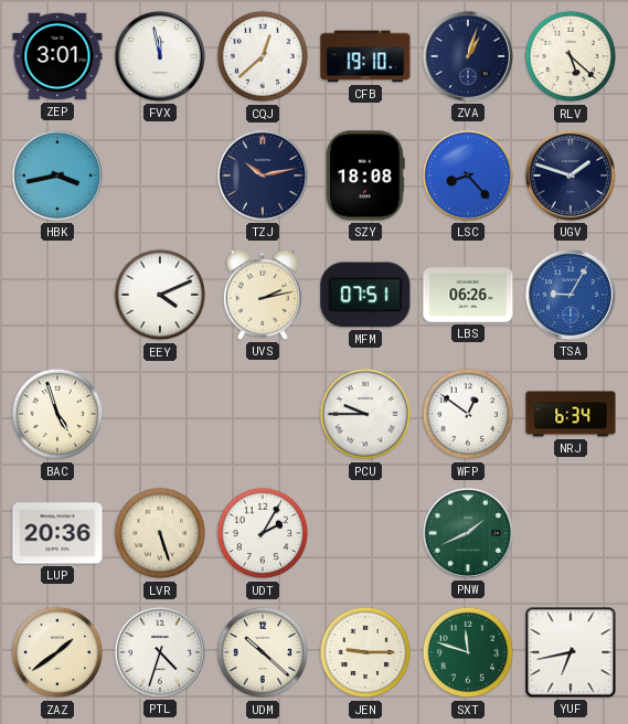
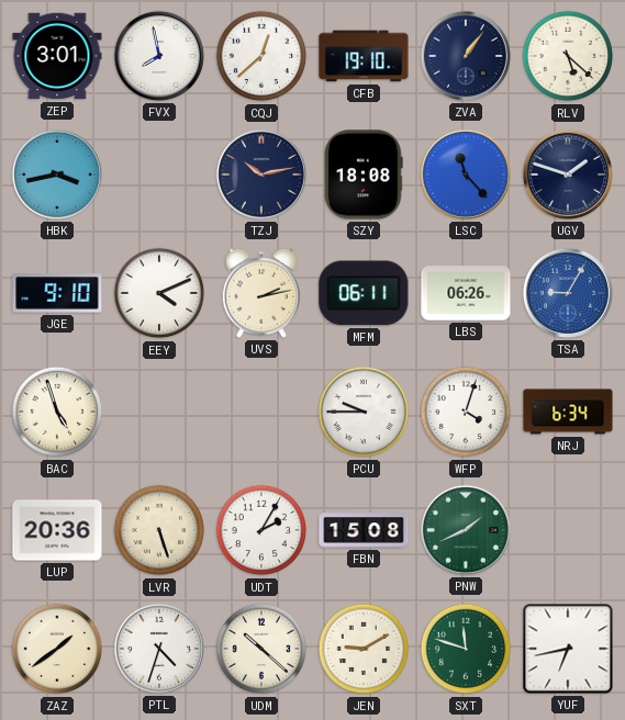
FVX: 11:58 -> 7:58 (159, 56)
ZVA: 1:03 -> 1:06 (466, 56)
LSC: 8:23 -> 11:23 (466, 175)
JGE: none -> 9:10 (57, 293)
MFM: 07:51 -> 06:11 (364, 293)
WFP: 12:51 -> 4:03 (466, 412)
FBN: none -> 15:08 (364, 530)
JEN: 9:15 -> 9:10 (364, 649)
